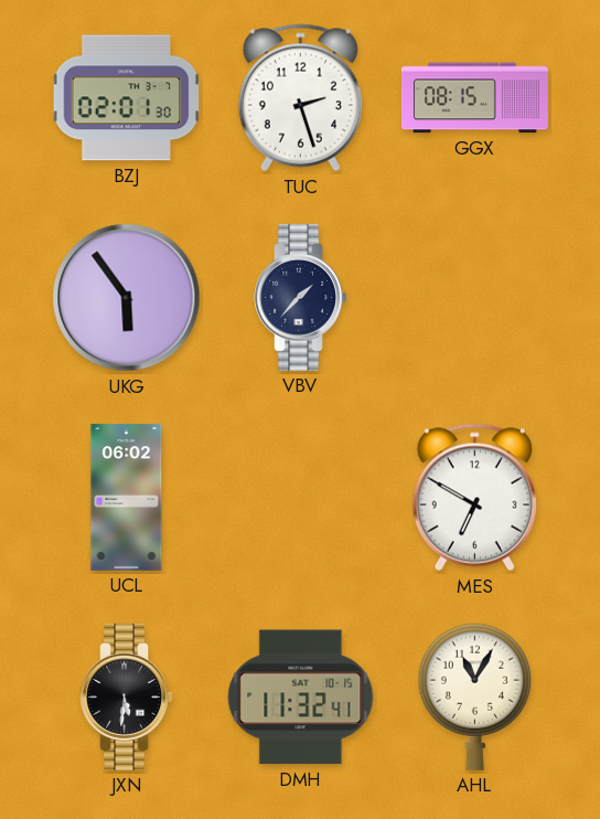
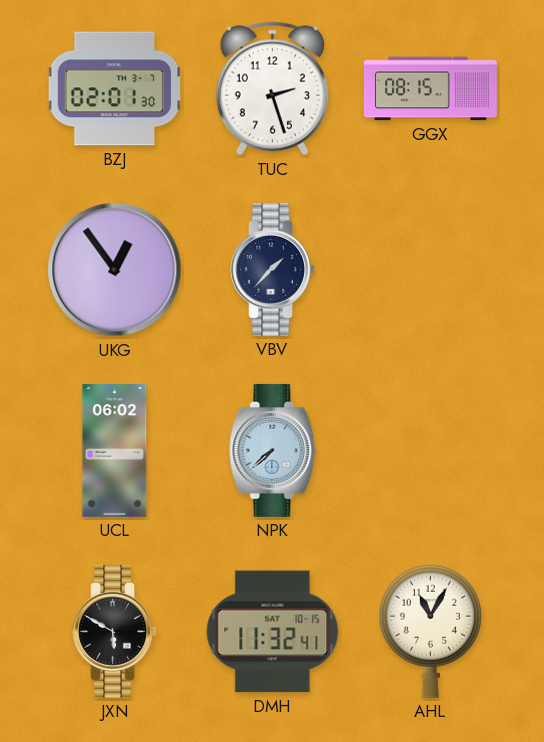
UKG: 5:54 -> 12:54 (115, 270)
NPK: none -> 7:38 (273, 450)
MES: 6:50 -> none (474, 498)
JXN: 5:31 -> 5:50 (114, 631)
